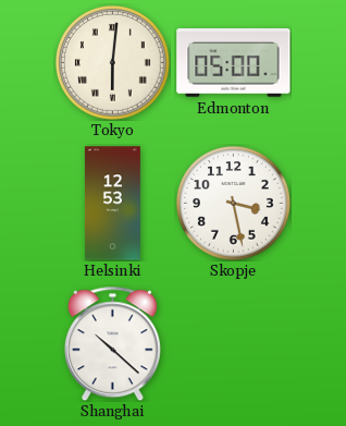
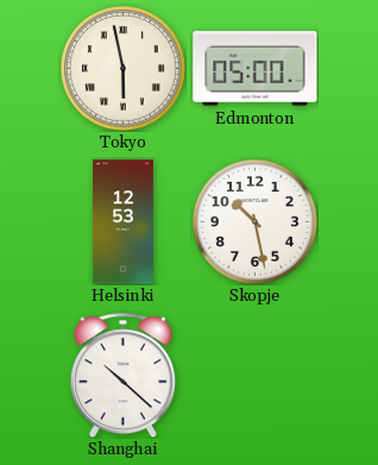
Tokyo: 6:01 -> 5:58 (122, 68)
Skopje: 3:28 -> 10:28 (254, 221)
